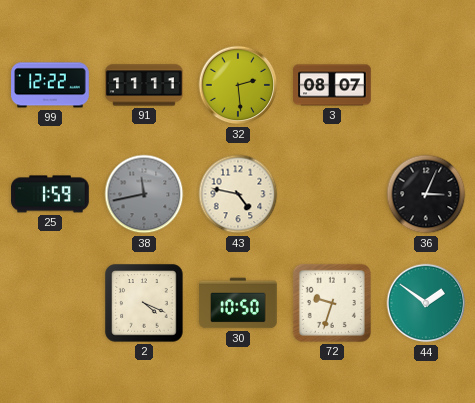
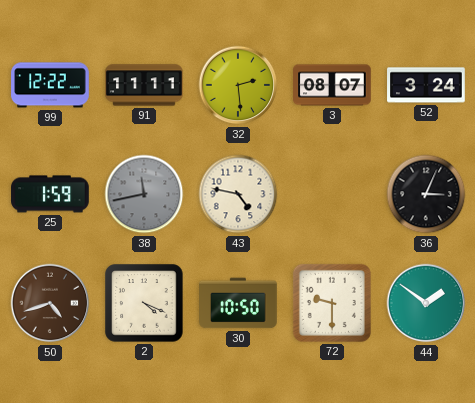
52: none -> 3:24 (426, 85)
50: none -> 4:42 (50, 303)
72: 9:33 -> 9:30 (332, 303)
